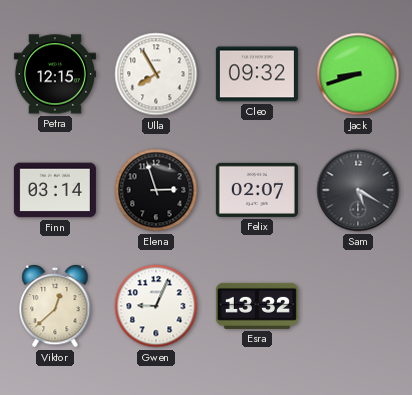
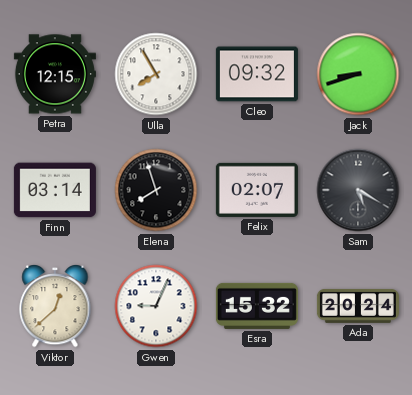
Elena: 2:57 -> 7:57 (156, 190)
Esra: 13:32 -> 15:32 (257, 306)
Ada: none -> 20:24 (358, 306)
